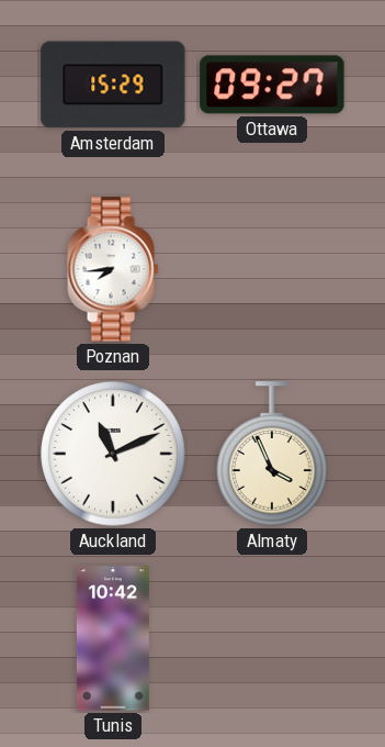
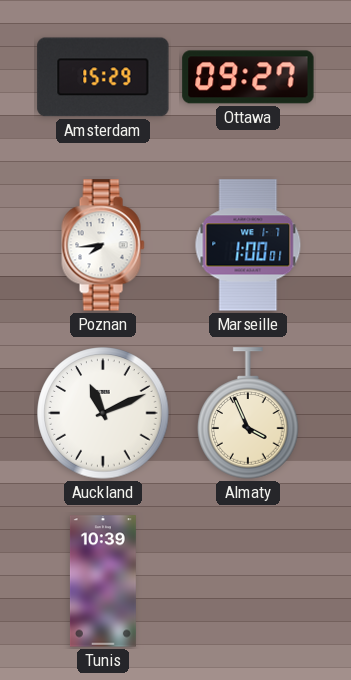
Marseille: none -> 1:00 (248, 245)
Tunis: 10:42 -> 10:39 (103, 581)
